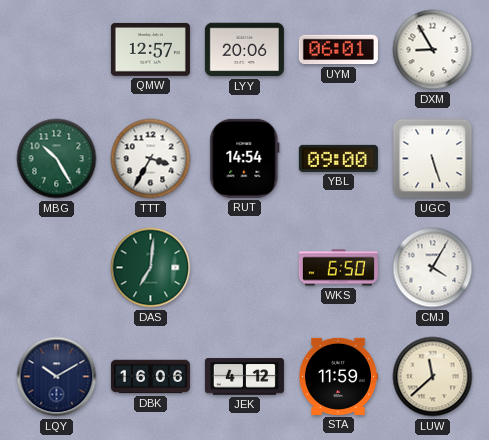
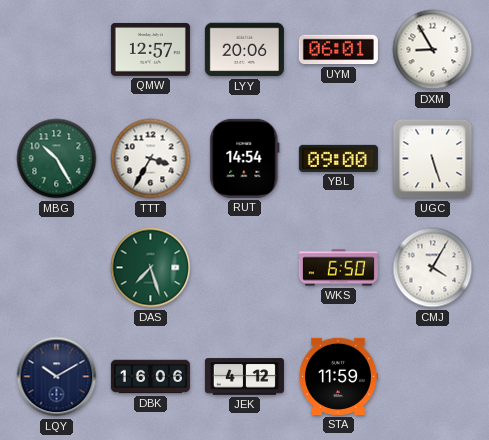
DAS: 7:01 -> 7:27 (151, 268)
LUW: 11:38 -> none (433, 377)
